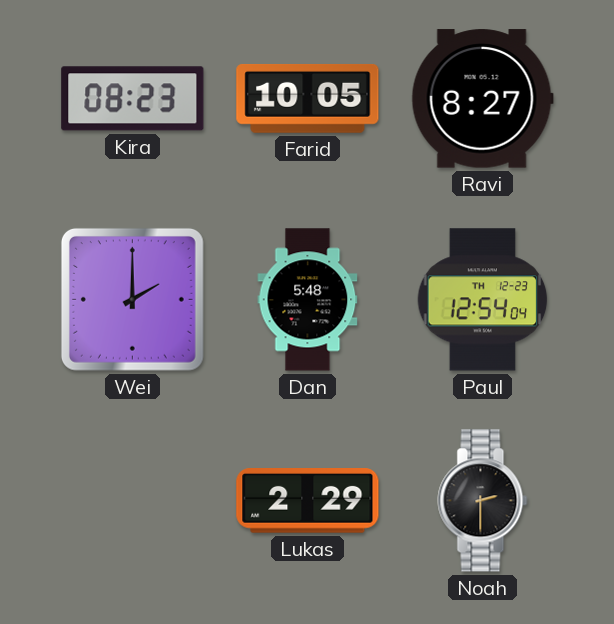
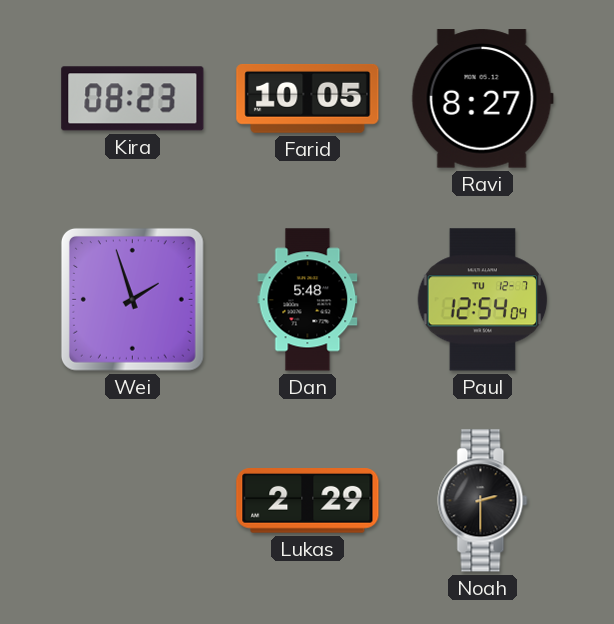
Wei: 2:00 -> 1:57 (132, 299)
Paul date: TH 12-23 -> TU 12-7 (483, 300)
